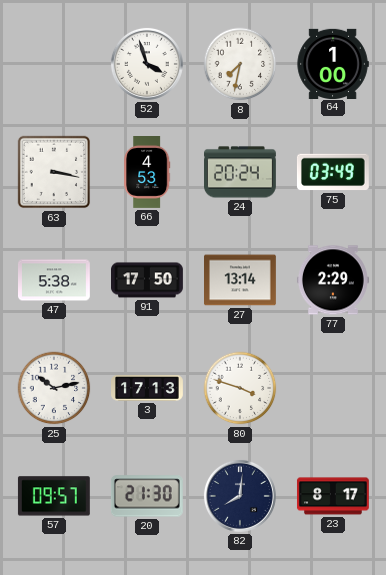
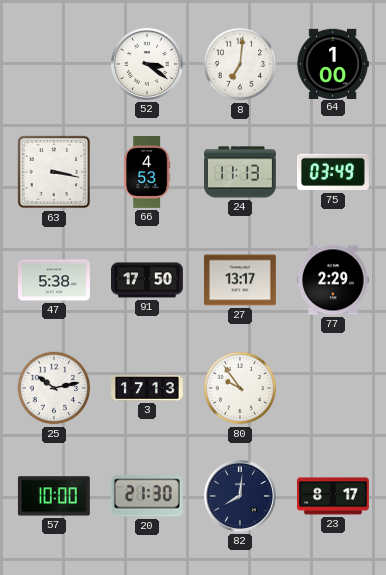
52: 3:57 -> 3:21 (147, 64)
8: 7:32 -> 7:01 (240, 64)
24: 20:24 -> 11:13 (241, 172)
27: 13:14 -> 13:17 (241, 280)
80: 3:48 -> 9:54 (240, 388)
57: 09:57 -> 10:00 (54, 496)
